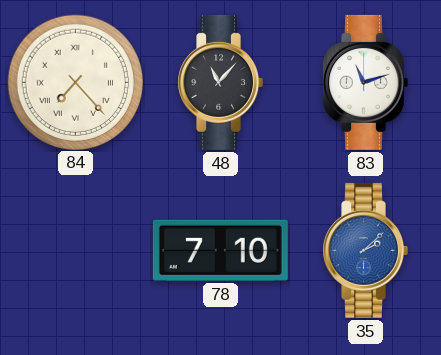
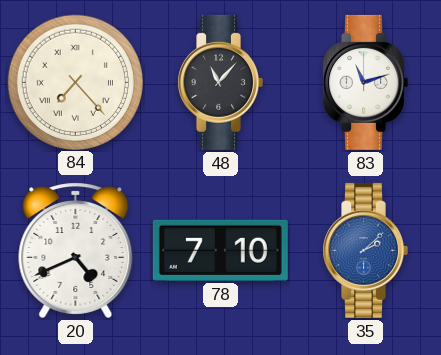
20: none -> 4:41 (76, 250)
